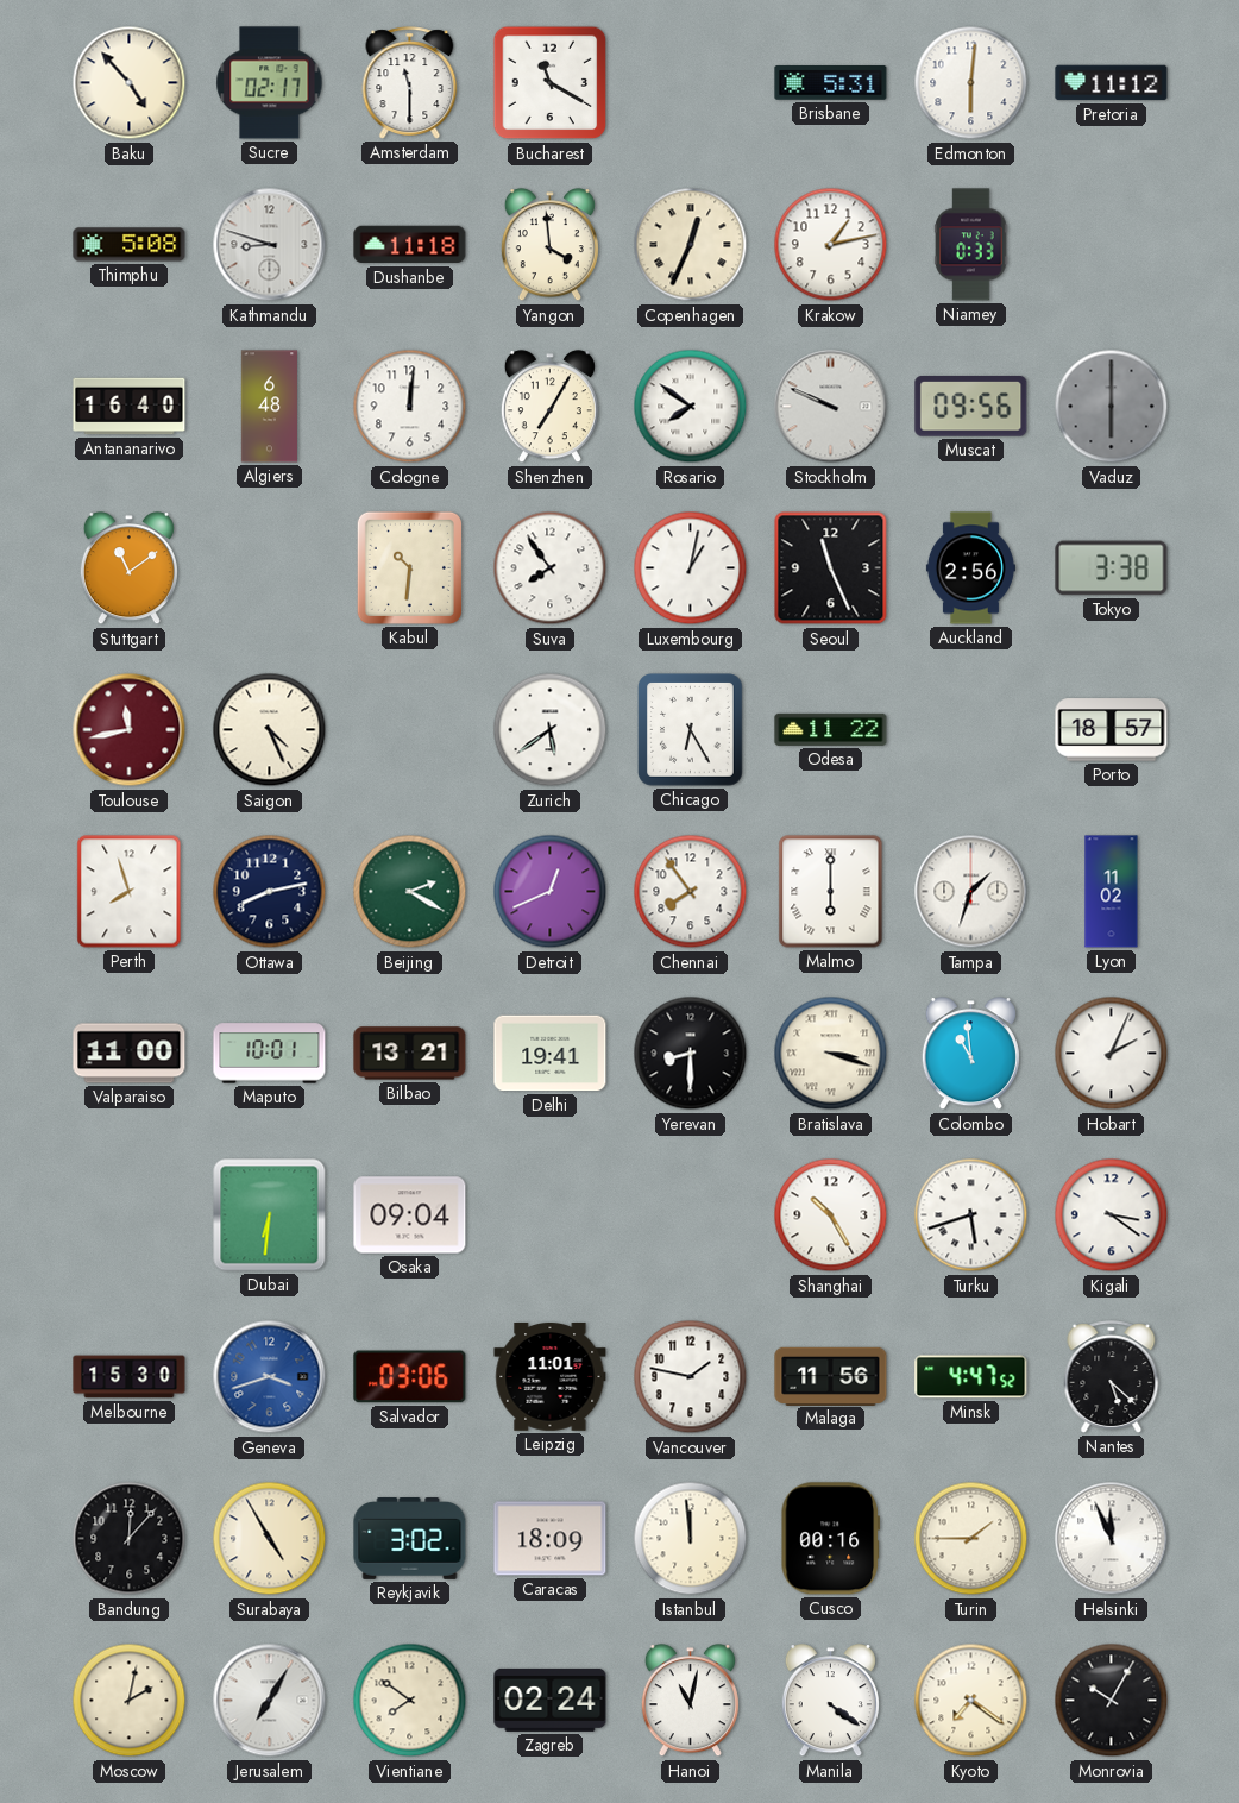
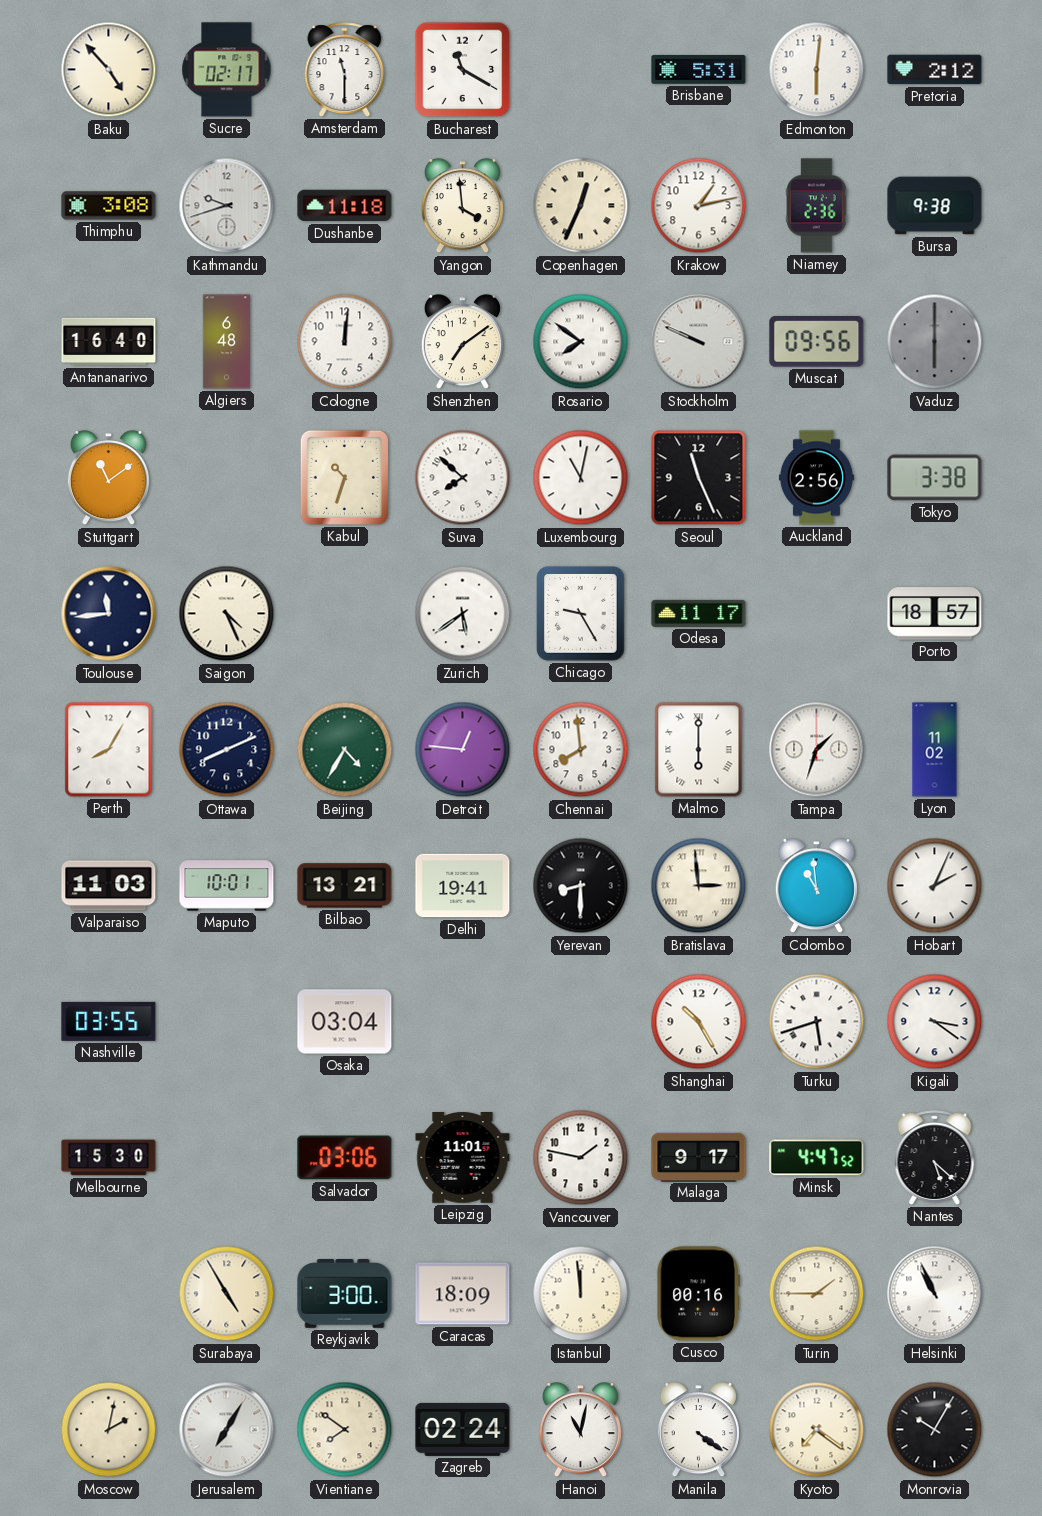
Pretoria: 11:12 -> 2:12 (935, 70)
Thimphu: 5:08 -> 3:08 (109, 206)
Kathmandu: 8:48 -> 9:42 (227, 206)
Niamey: 0:33 -> 2:36 (817, 206)
Bursa: none -> 9:38 (935, 206)
Shenzhen: 7:05 -> 7:09 (462, 342)
Kabul: 10:31 -> 10:33 (344, 477)
Suva: 7:54 -> 7:52 (463, 478)
Luxembourg: 1:02 -> 11:02 (581, 478)
Toulouse: 11:43 -> 11:44 (109, 614)
Toulouse dial: burgundy -> navy (109, 614)
Chicago: 6:25 -> 9:25 (581, 614)
Odesa: 11:22 -> 11:17 (699, 613)
Perth: 7:57 -> 8:05 (109, 750)
Ottawa: 8:13 -> 8:11 (227, 750)
Beijing: 2:20 -> 4:35 (345, 750)
Detroit: 12:41 -> 12:46 (463, 750)
Chennai: 7:54 -> 7:59 (581, 750)
Valparaiso: 11:00 -> 11:03 (109, 886)
Bratislava: 3:18 -> 2:59 (699, 886)
Nashville: none -> 03:55 (109, 1021)
Dubai: 6:31 -> none (270, 1215)
Osaka: 09:04 -> 03:04 (345, 1022)
Geneva: 3:42 -> none (270, 1377)
Malaga: 11:56 -> 9:17 (699, 1157)
Bandung: 12:07 -> none (130, 1539)
Reykjavik: 3:02 -> 3:00 (345, 1294)
Helsinki: 11:56 -> 10:56 (935, 1294)
